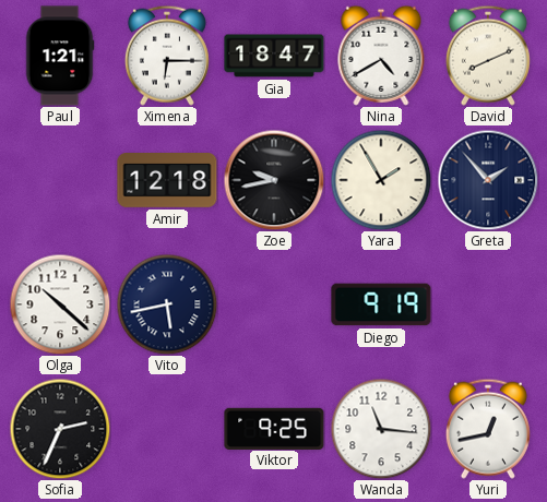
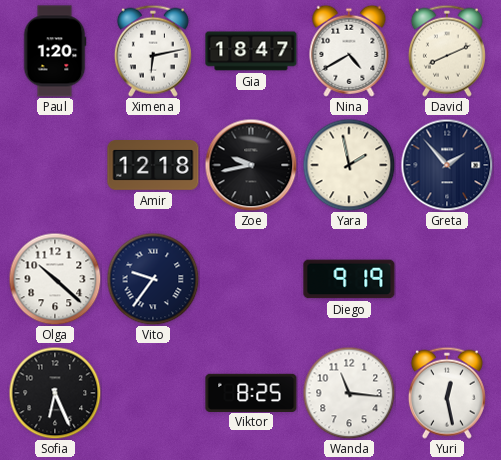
Paul: 1:21 -> 1:20 (55, 51)
Ximena: 6:15 -> 6:13 (153, 51)
Yara: 1:55 -> 1:58 (349, 165)
Vito: 5:43 -> 9:36 (153, 279)
Sofia: 2:34 -> 6:26 (55, 393)
Viktor: 9:25 -> 8:25 (251, 392)
Yuri: 12:43 -> 12:28 (447, 393)
